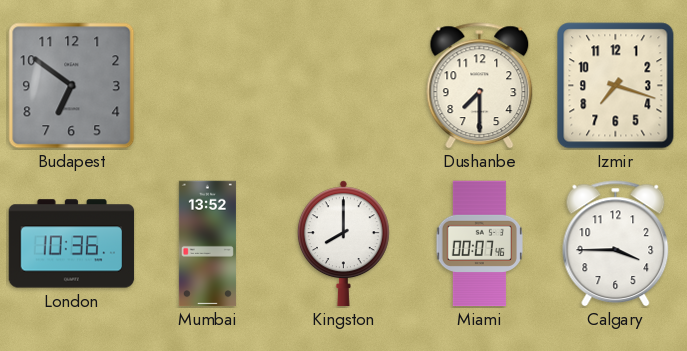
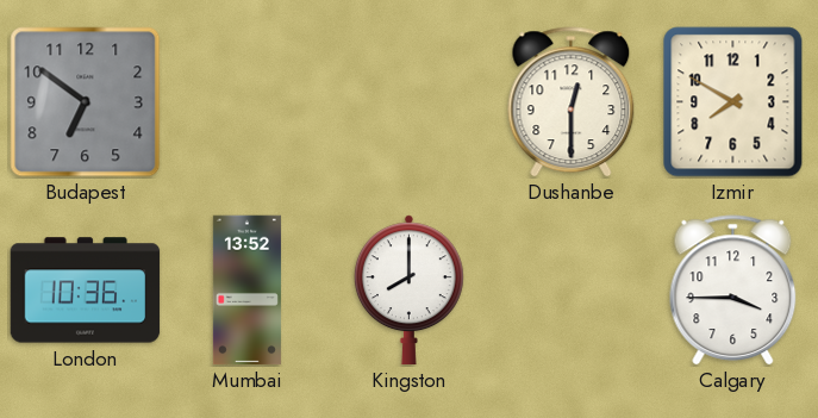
Dushanbe: 7:30 -> 12:30 (572, 102)
Izmir: 7:18 -> 7:50 (733, 102)
Miami: 00:07 -> none (479, 244)
